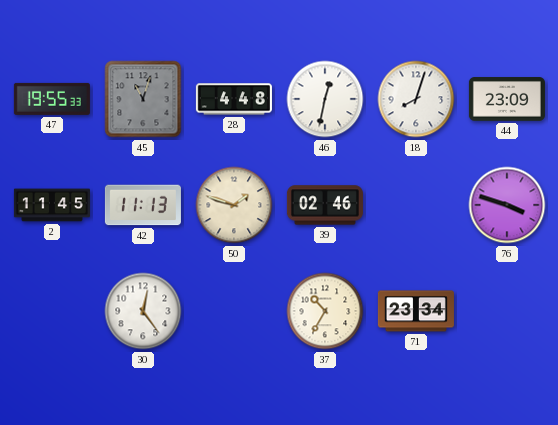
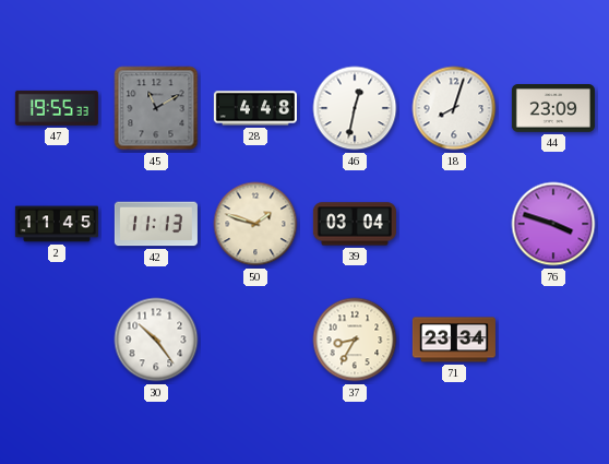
45: 11:03 -> 11:10 (156, 108)
39: 02:46 -> 03:04 (355, 224)
30: 12:24 -> 10:24 (156, 340)
37: 10:35 -> 8:35 (355, 340)
